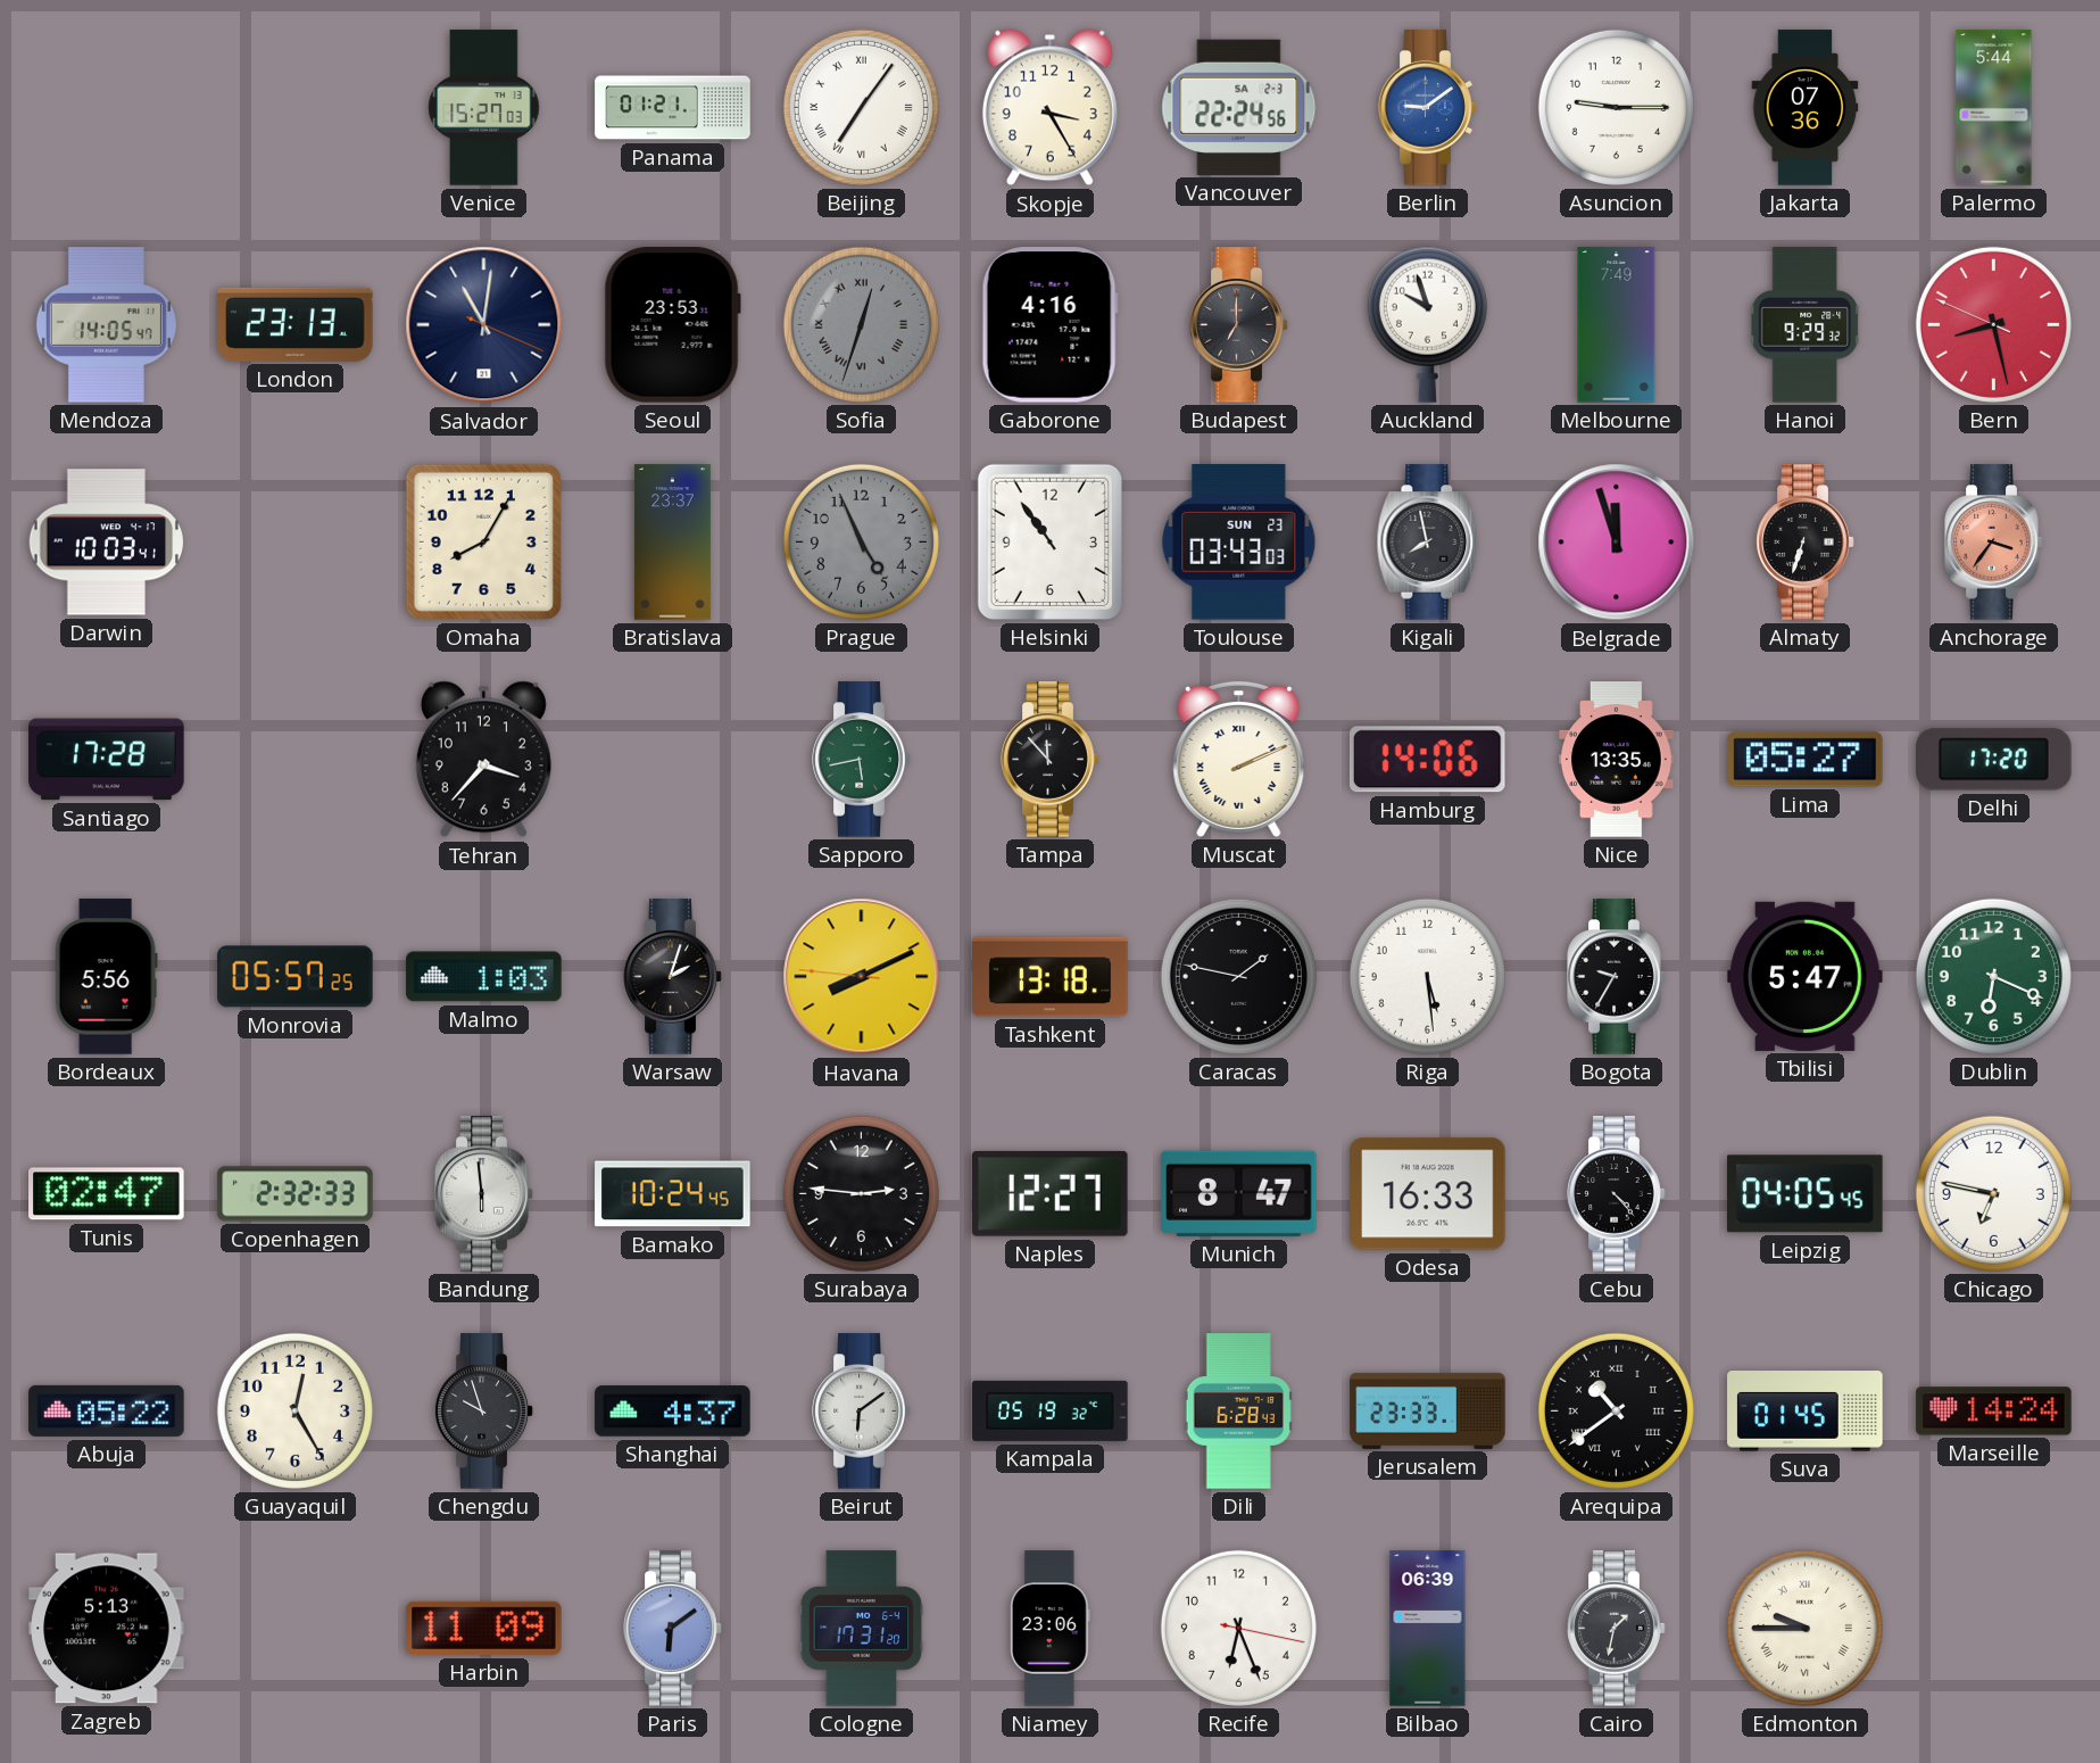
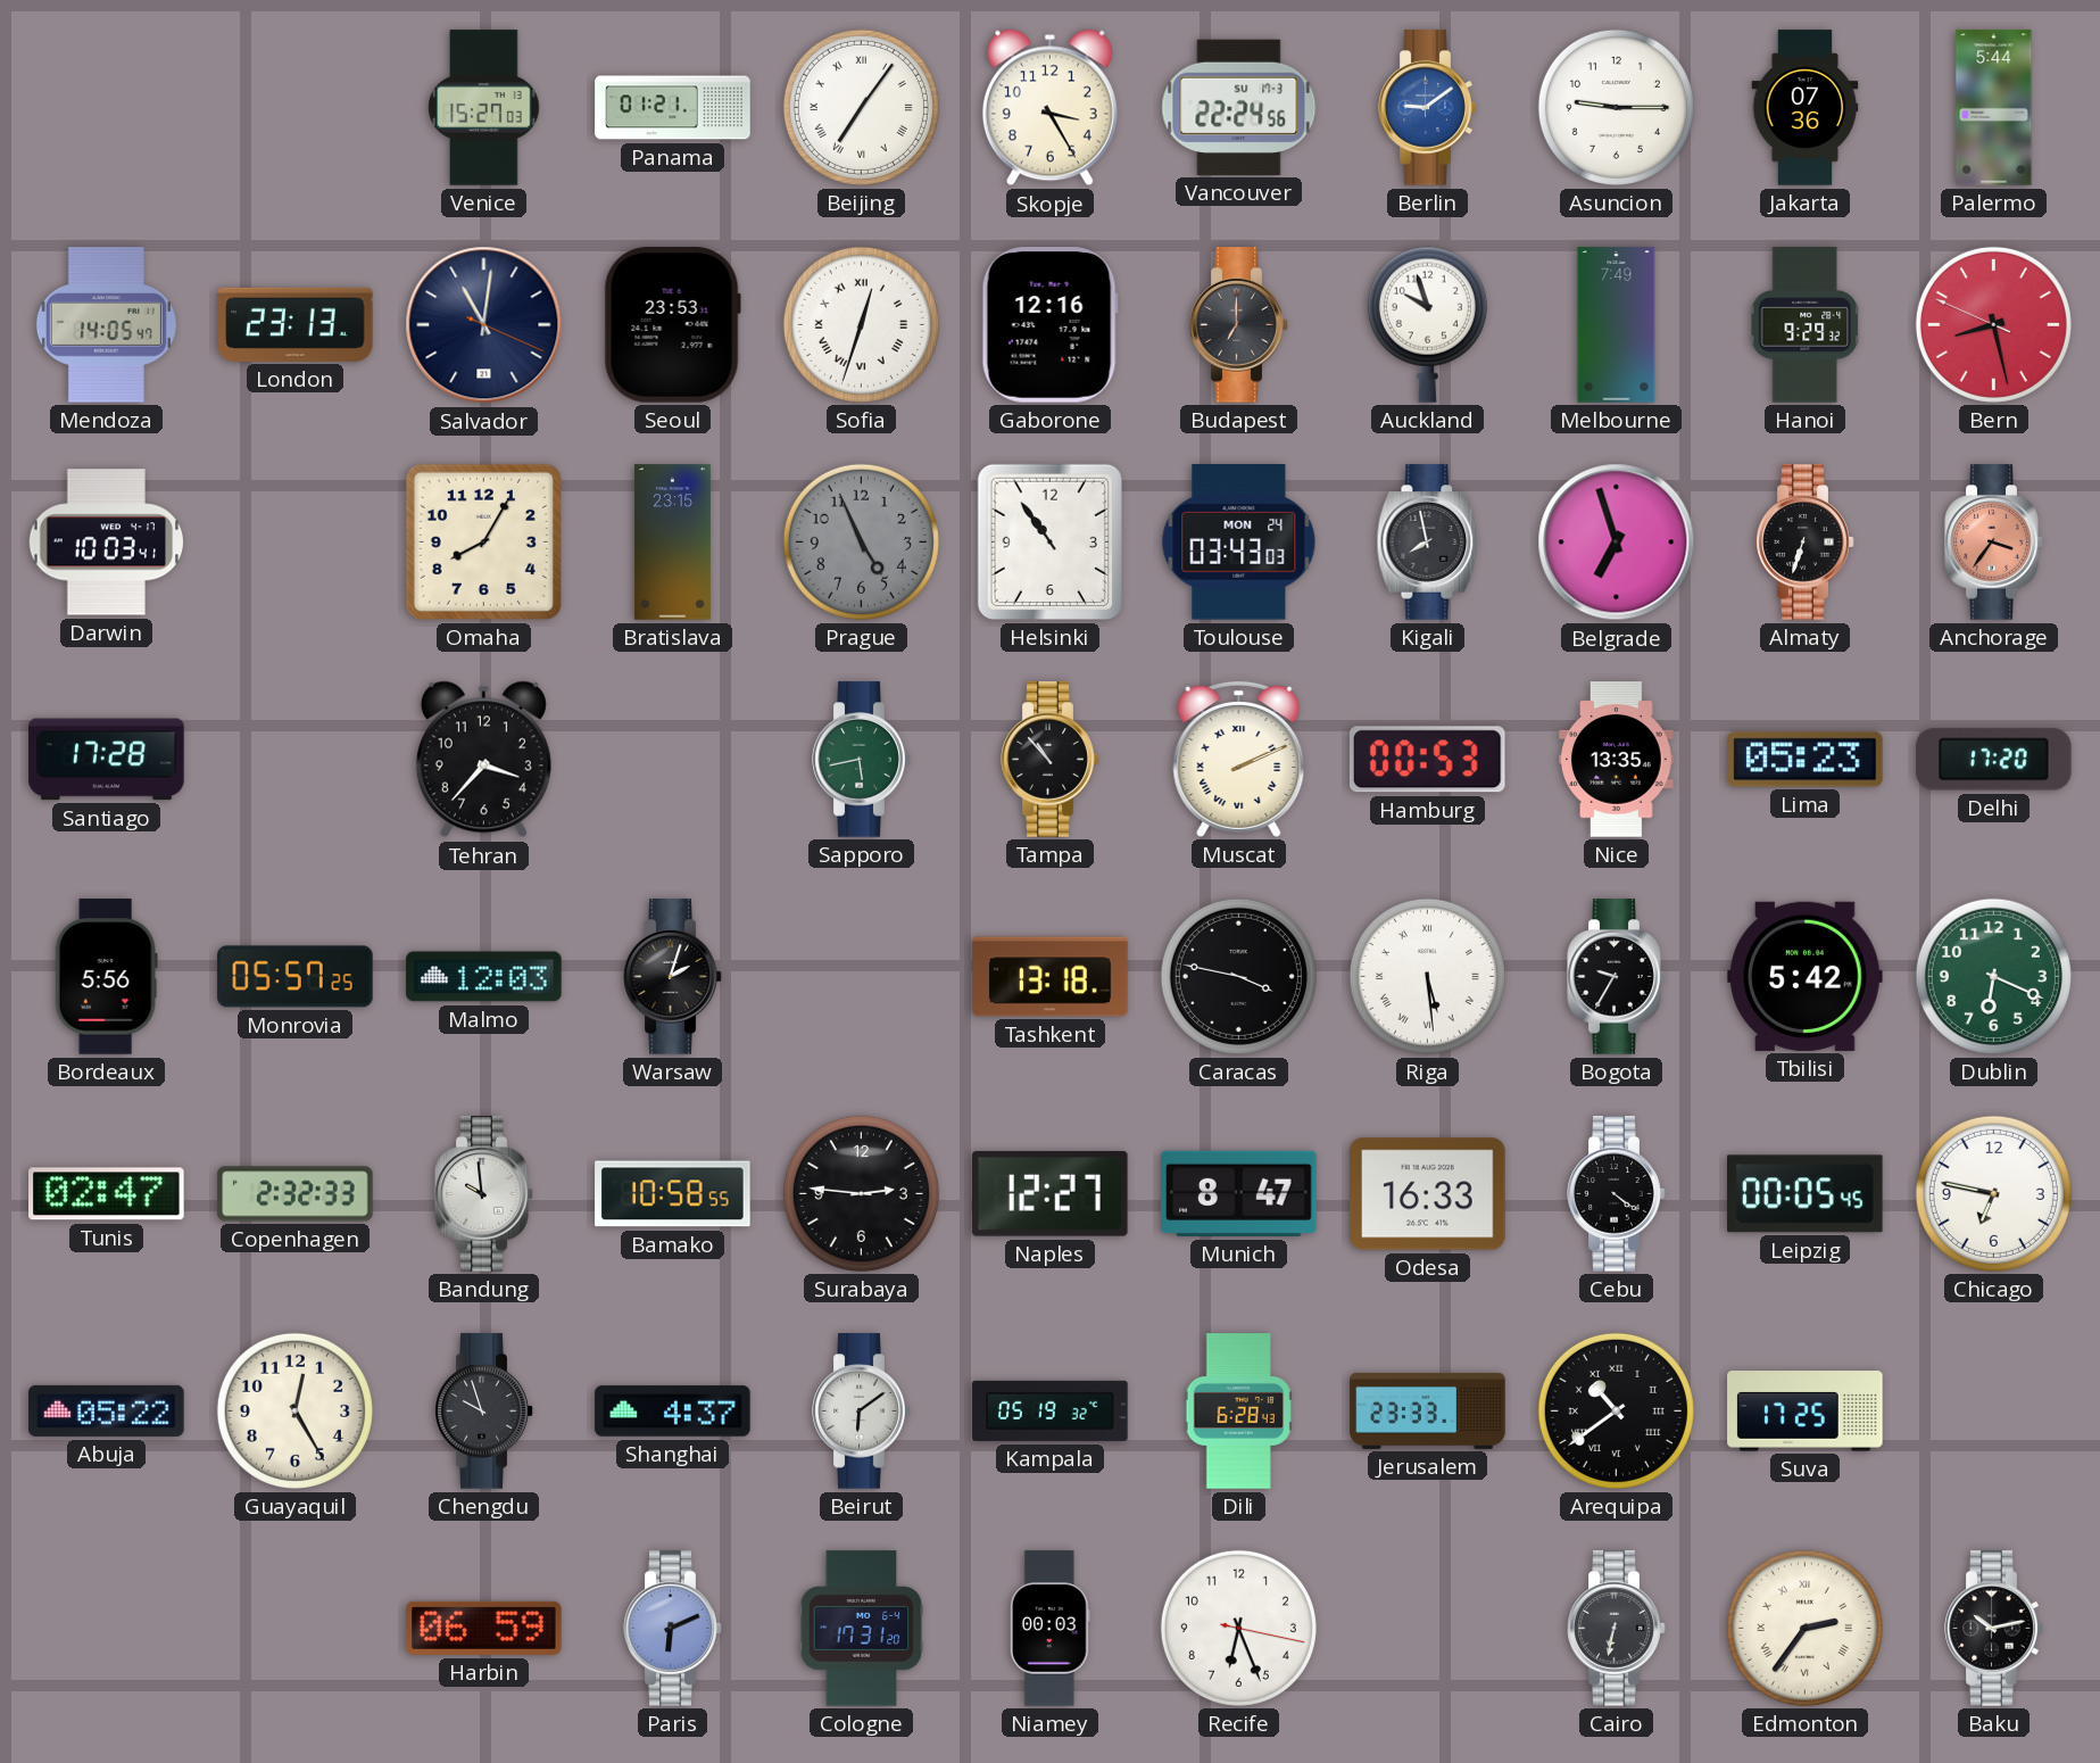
Vancouver date: SA 2-3 -> SU 17-3 (1239, 107)
Sofia dial: grey -> white (861, 324)
Gaborone: 4:16 -> 12:16 (1049, 325)
Bratislava: 23:37 -> 23:15 (672, 543)
Toulouse date: SUN 23 -> MON 24 (1239, 543)
Belgrade: 11:57 -> 6:57 (1617, 543)
Tampa: 11:53 -> 10:53 (1051, 760)
Hamburg: 14:06 -> 00:53 (1427, 760)
Lima: 05:27 -> 05:23 (1806, 760)
Malmo: 1:03 -> 12:03 (484, 977)
Havana: 8:10 -> none (862, 977)
Caracas: 1:47 -> 3:47 (1238, 976)
Riga numerals: Arabic -> Roman (1427, 976)
Tbilisi: 5:47 -> 5:42 (1806, 976)
Bandung: 5:59 -> 9:59 (484, 1194)
Bamako: 10:24 -> 10:58 (673, 1194)
Cebu: 4:23 -> 4:21 (1617, 1194)
Leipzig: 04:05 -> 00:05 (1806, 1194)
Suva: 01:45 -> 17:25 (1806, 1412)
Marseille: 14:24 -> none (1994, 1412)
Zagreb: 5:13 -> none (107, 1629)
Harbin: 11:09 -> 06:59 (484, 1628)
Paris: 6:09 -> 6:11 (673, 1629)
Niamey: 23:06 -> 00:03 (1049, 1629)
Bilbao: 06:39 -> none (1428, 1629)
Cairo: 1:32 -> 6:32 (1617, 1629)
Edmonton: 9:45 -> 2:36 (1804, 1628)
Baku: none -> 10:13 (1994, 1629)
